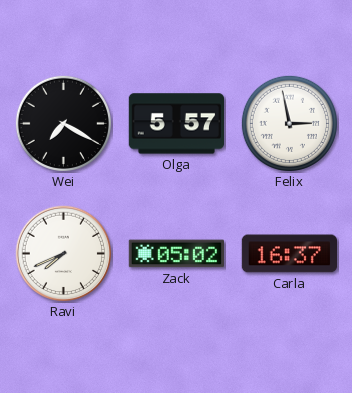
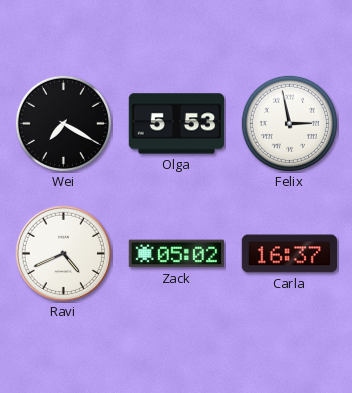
Olga: 5:57 -> 5:53 (177, 124)
Ravi: 7:41 -> 4:41 (64, 254)
